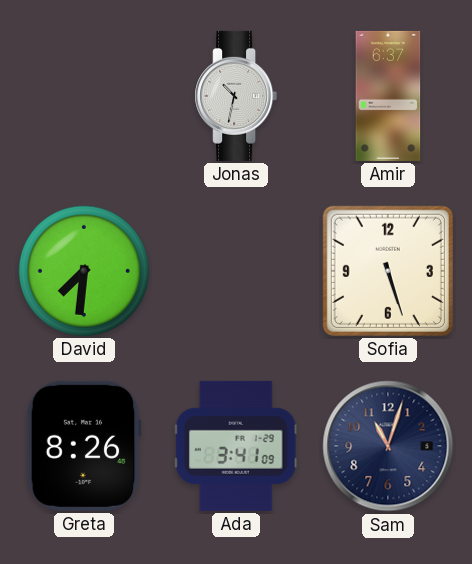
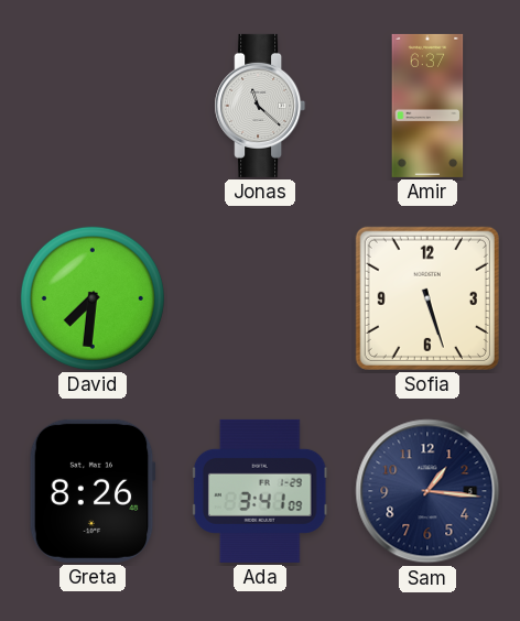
Jonas: 10:32 -> 11:22 (260, 106)
Sam: 11:03 -> 1:16 (427, 491)
